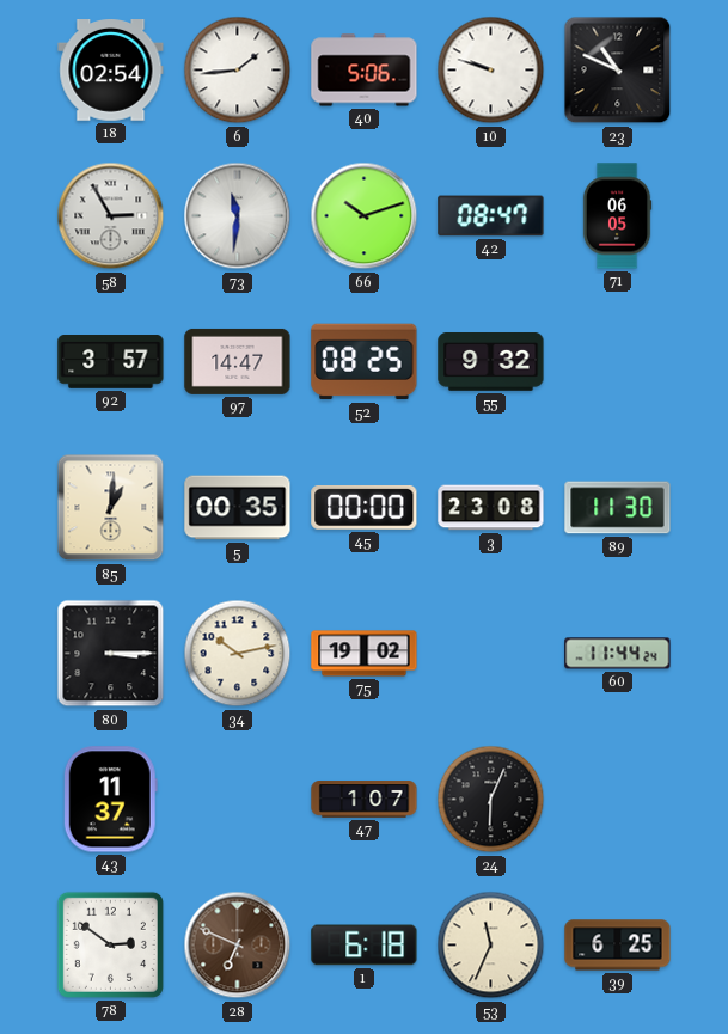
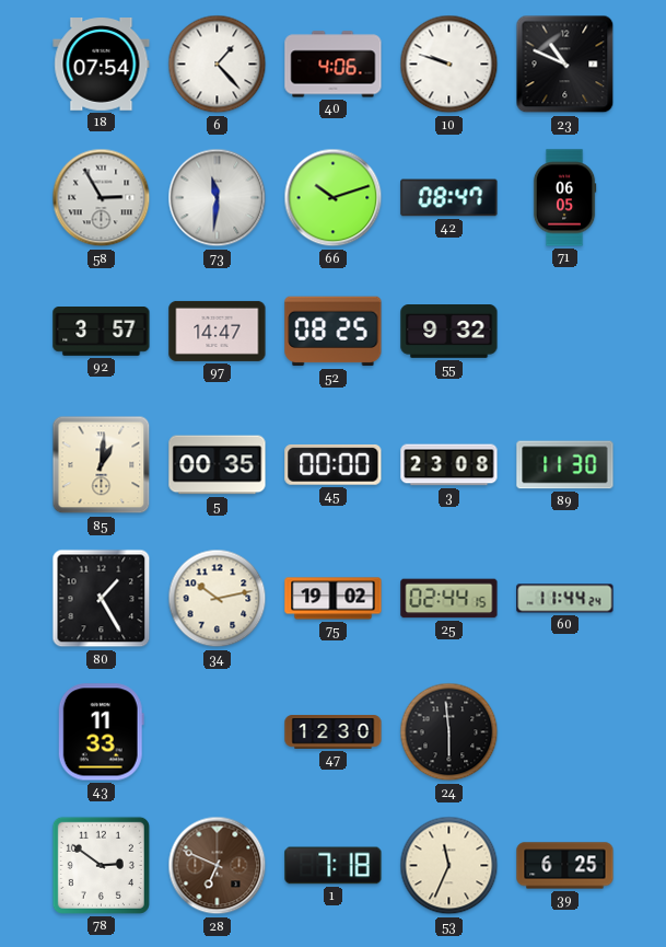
18: 02:54 -> 07:54 (102, 65)
6: 1:44 -> 1:23 (218, 65)
40: 5:06 -> 4:06 (334, 65)
80: 3:15 -> 1:25 (102, 599)
25: none -> 02:44 (449, 599)
43: 11:37 -> 11:33 (101, 732)
47: 1:07 -> 12:30 (334, 732)
24: 6:04 -> 5:59 (449, 732)
1: 6:18 -> 7:18 (334, 866)
